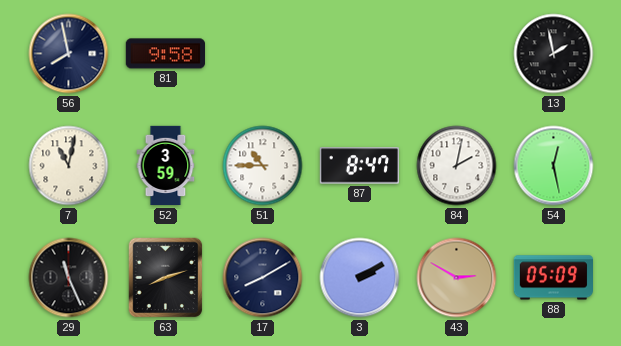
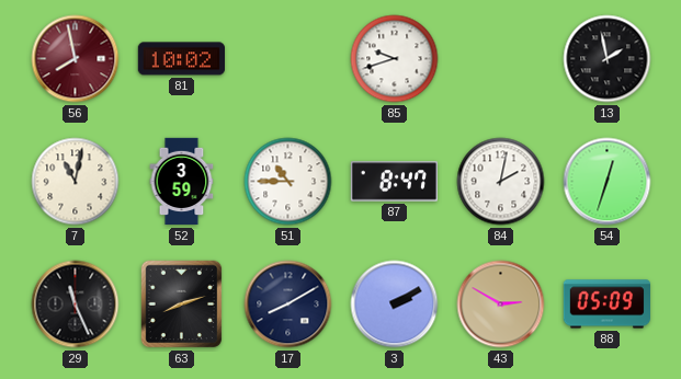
56 dial: navy -> burgundy (76, 59)
81: 9:58 -> 10:02 (181, 59)
85: none -> 9:42 (395, 59)
54: 12:28 -> 12:33 (608, 182)
